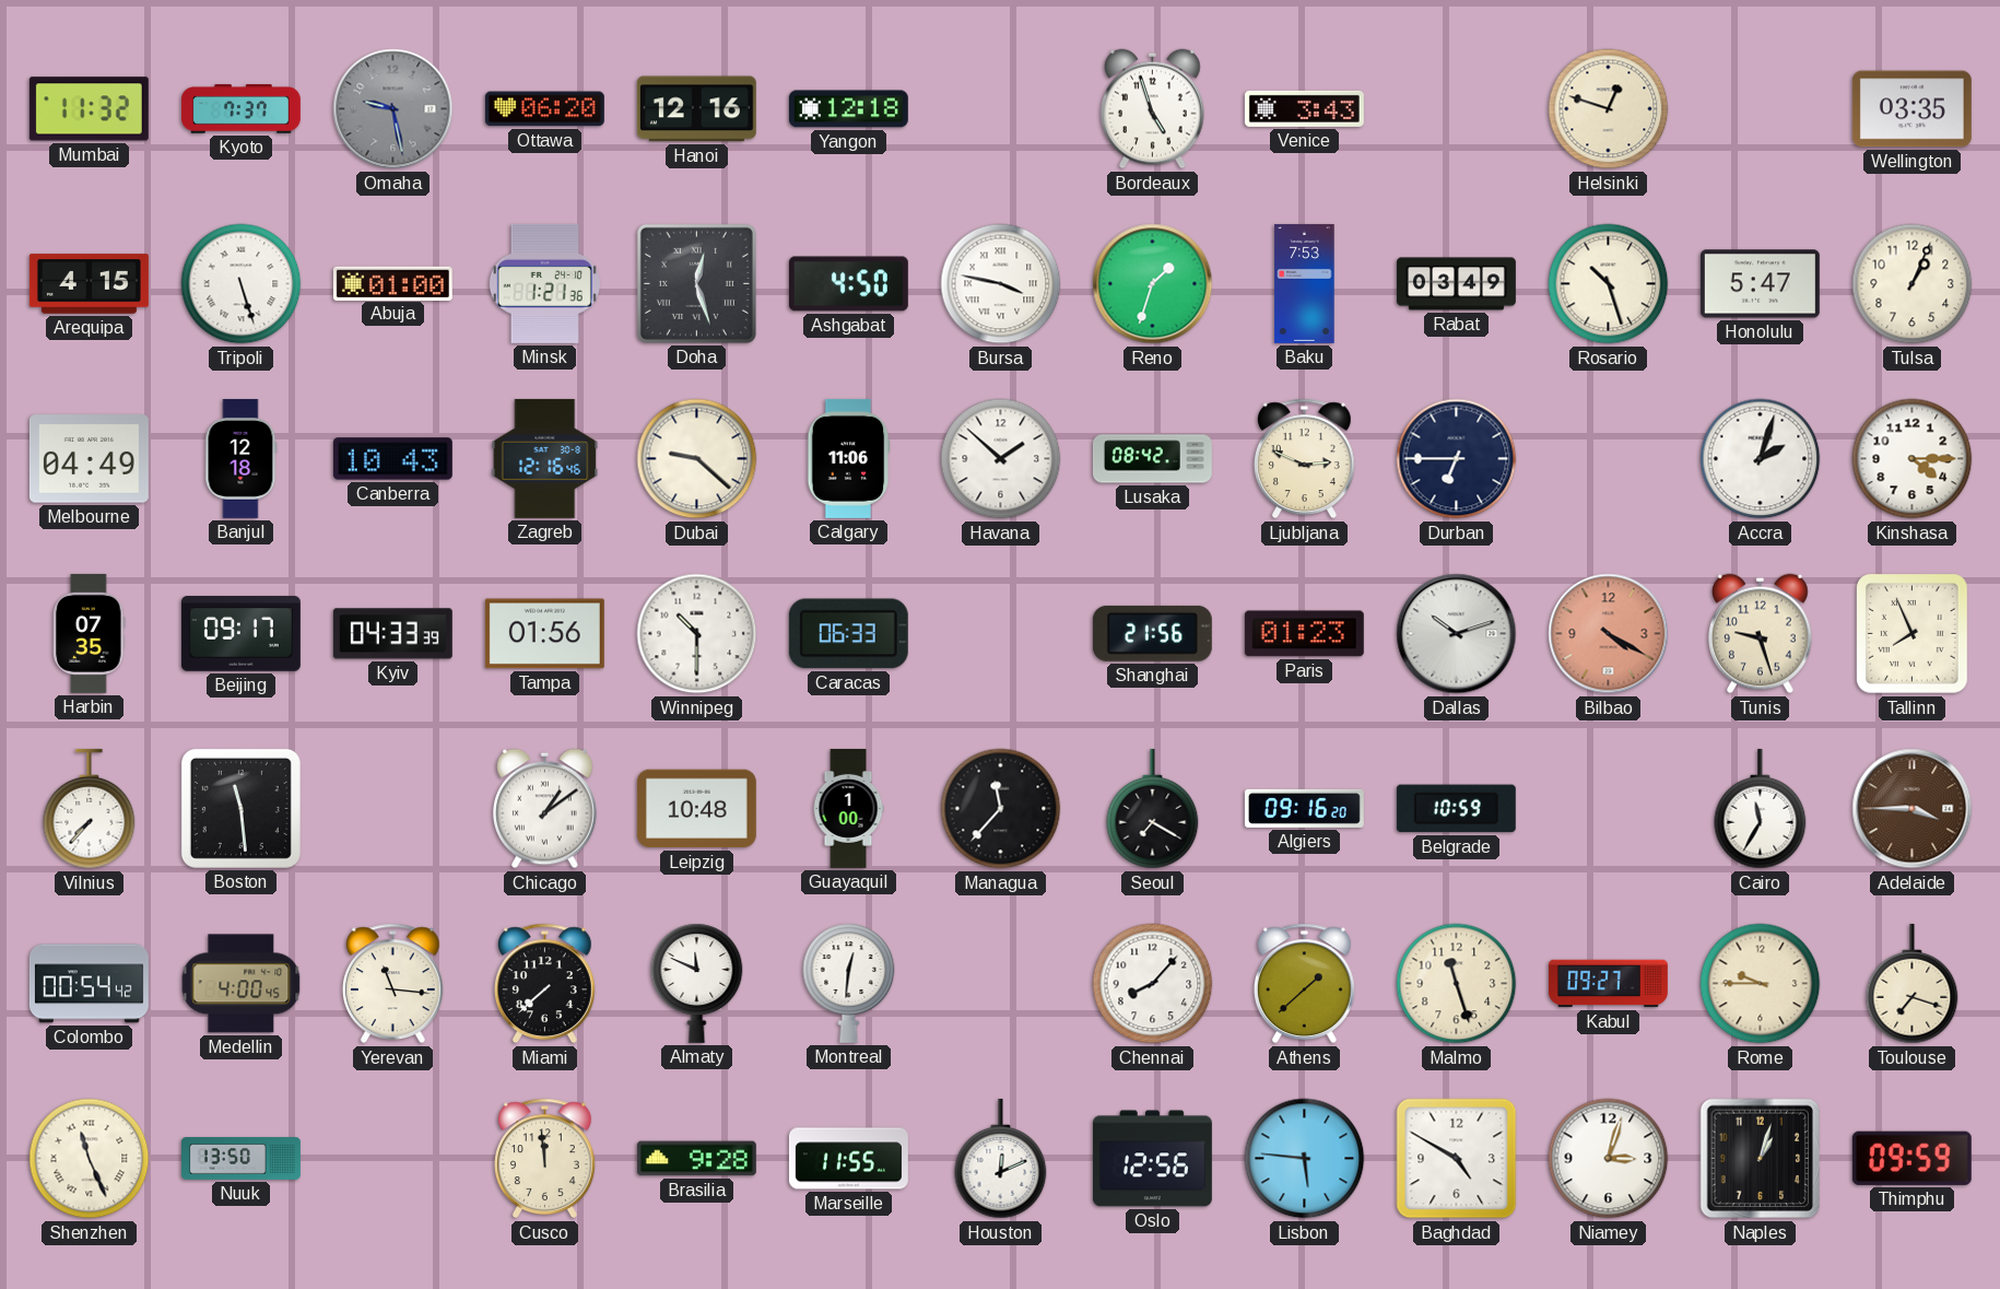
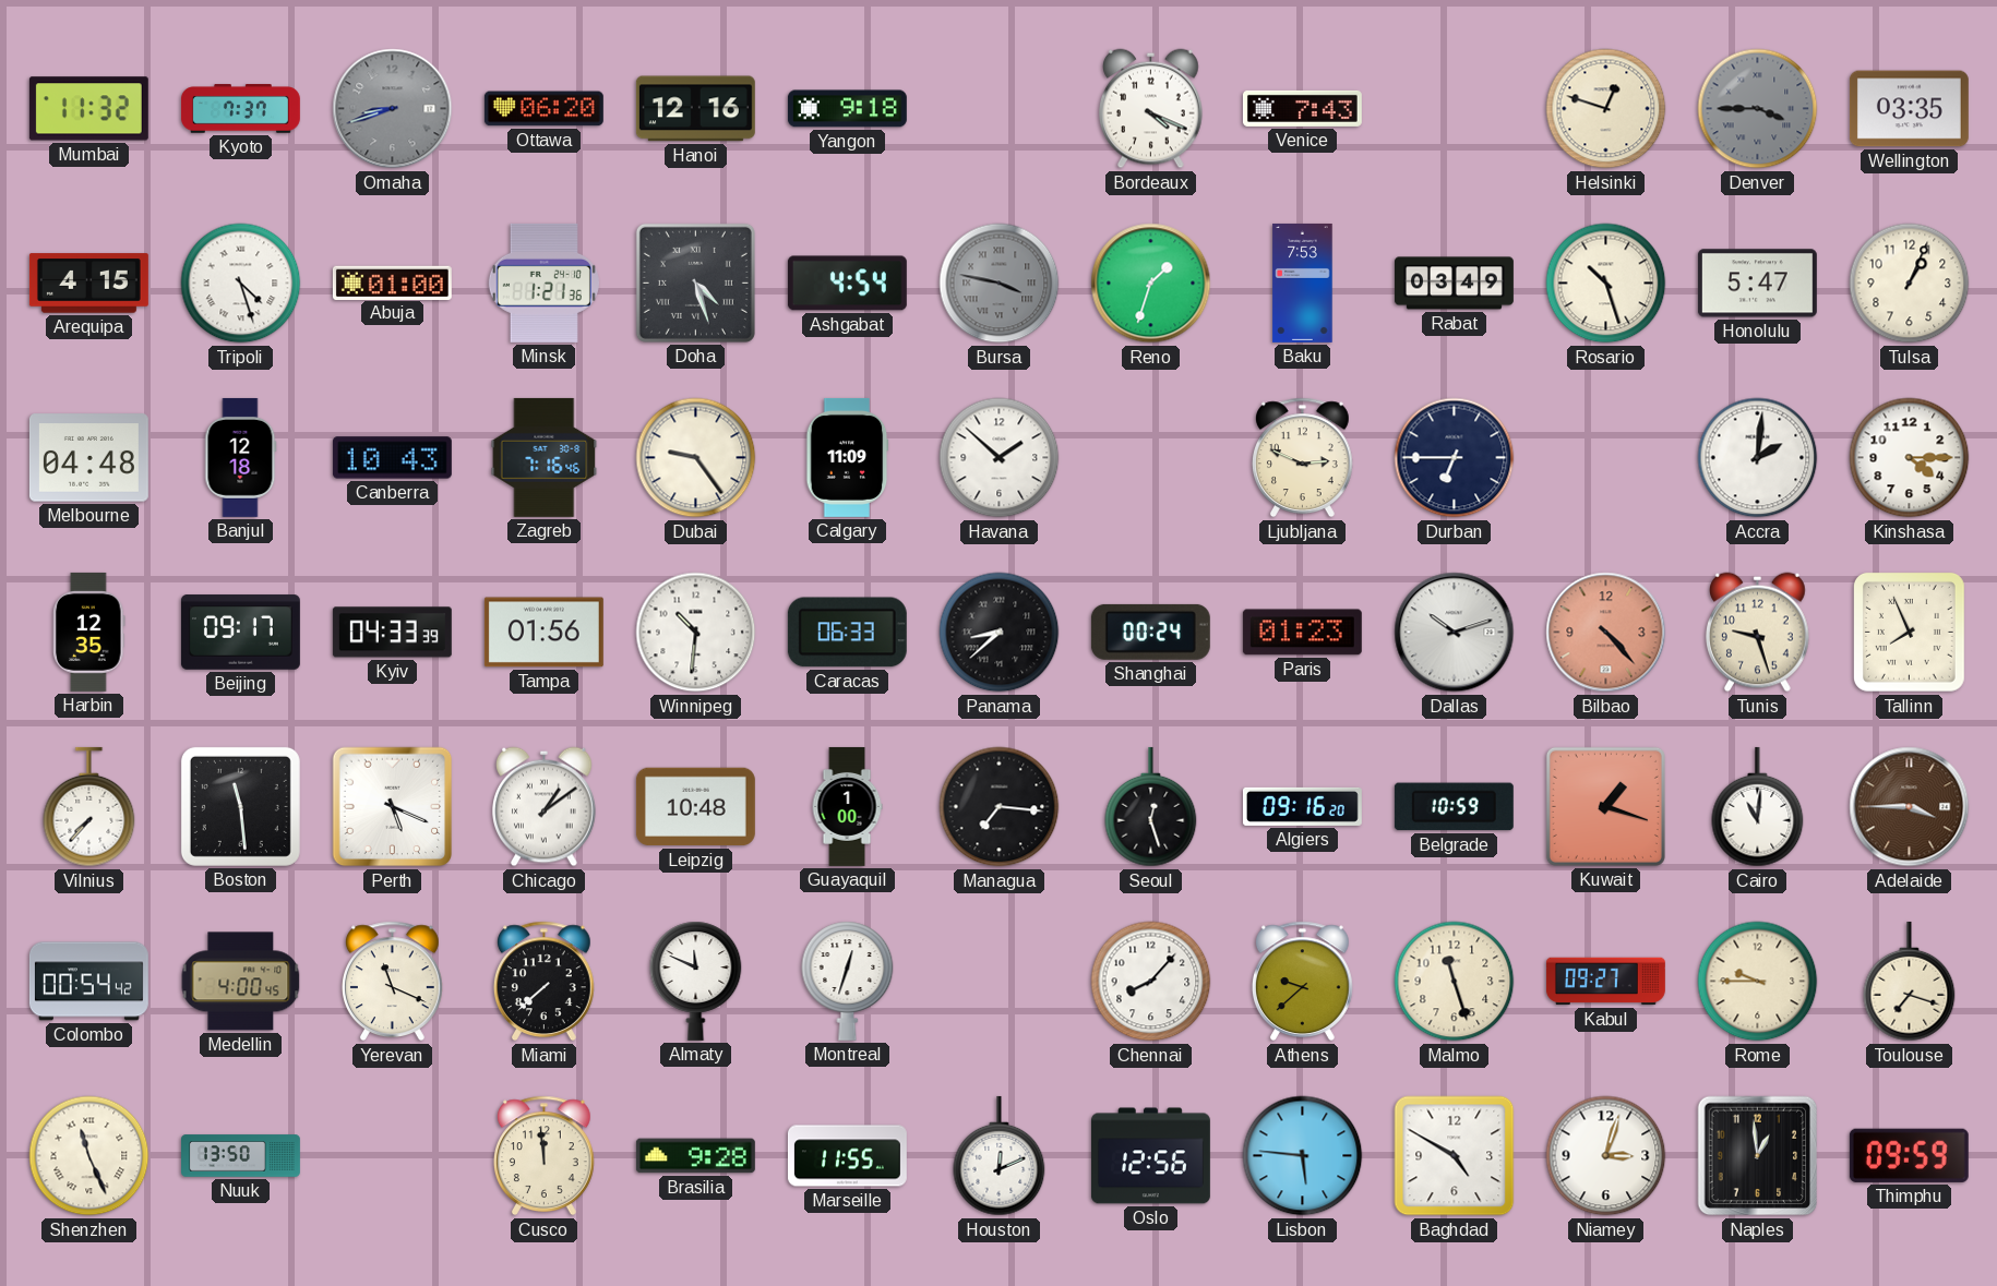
Omaha: 9:28 -> 8:42 (393, 109)
Yangon: 12:18 -> 9:18 (847, 109)
Bordeaux: 4:57 -> 4:19 (1151, 109)
Venice: 3:43 -> 7:43 (1302, 108)
Denver: none -> 3:45 (1758, 109)
Tripoli: 5:27 -> 4:27 (241, 284)
Doha: 12:27 -> 4:27 (695, 283)
Ashgabat: 4:50 -> 4:54 (847, 284)
Bursa dial: white -> grey (1000, 284)
Melbourne: 04:49 -> 04:48 (88, 458)
Zagreb: 12:16 -> 7:16 (545, 457)
Dubai: 9:22 -> 9:24 (696, 458)
Calgary: 11:06 -> 11:09 (848, 457)
Lusaka: 08:42 -> none (1152, 459)
Accra: 2:03 -> 2:01 (1758, 458)
Harbin: 07:35 -> 12:35 (89, 632)
Winnipeg: 10:30 -> 10:31 (696, 633)
Panama: none -> 8:38 (1000, 633)
Shanghai: 21:56 -> 00:24 (1150, 632)
Bilbao: 4:20 -> 4:23 (1606, 633)
Perth: none -> 5:19 (393, 807)
Managua: 11:37 -> 7:16 (1000, 807)
Seoul: 7:20 -> 12:27 (1151, 807)
Kuwait: none -> 1:18 (1605, 806)
Cairo: 11:35 -> 11:01 (1758, 807)
Yerevan: 11:16 -> 11:19 (392, 982)
Montreal: 12:31 -> 12:33 (848, 981)
Athens: 1:38 -> 9:38 (1302, 982)
Naples: 1:03 -> 12:59 (1758, 1156)
